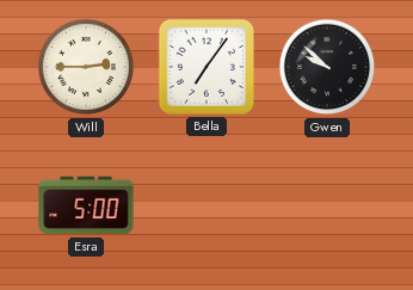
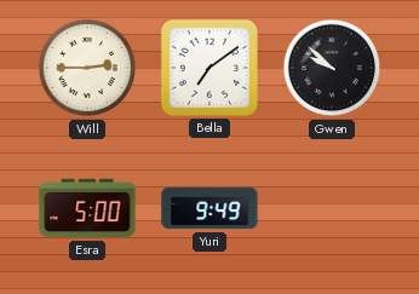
Bella: 7:06 -> 7:09 (209, 68)
Yuri: none -> 9:49 (209, 208)
